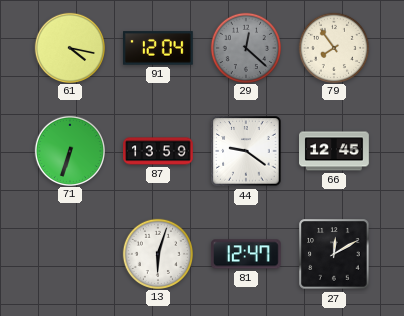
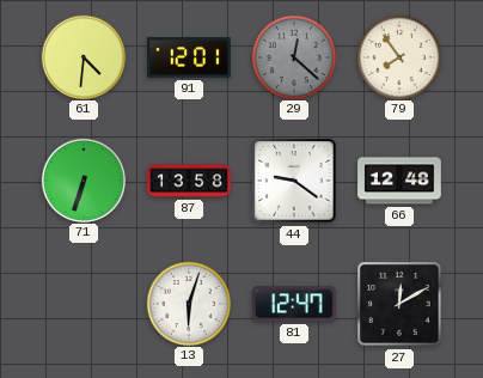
61: 4:17 -> 4:31 (82, 56)
91: 12:04 -> 12:01 (190, 57)
87: 13:59 -> 13:58 (189, 181)
66: 12:45 -> 12:48 (399, 181)
